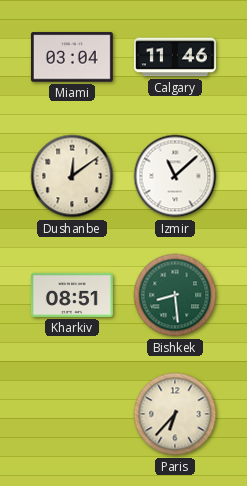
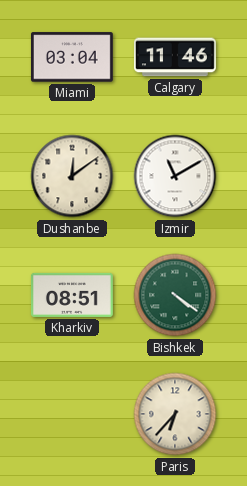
Izmir: 11:08 -> 11:10 (175, 176)
Bishkek: 8:29 -> 4:21 (175, 295)
